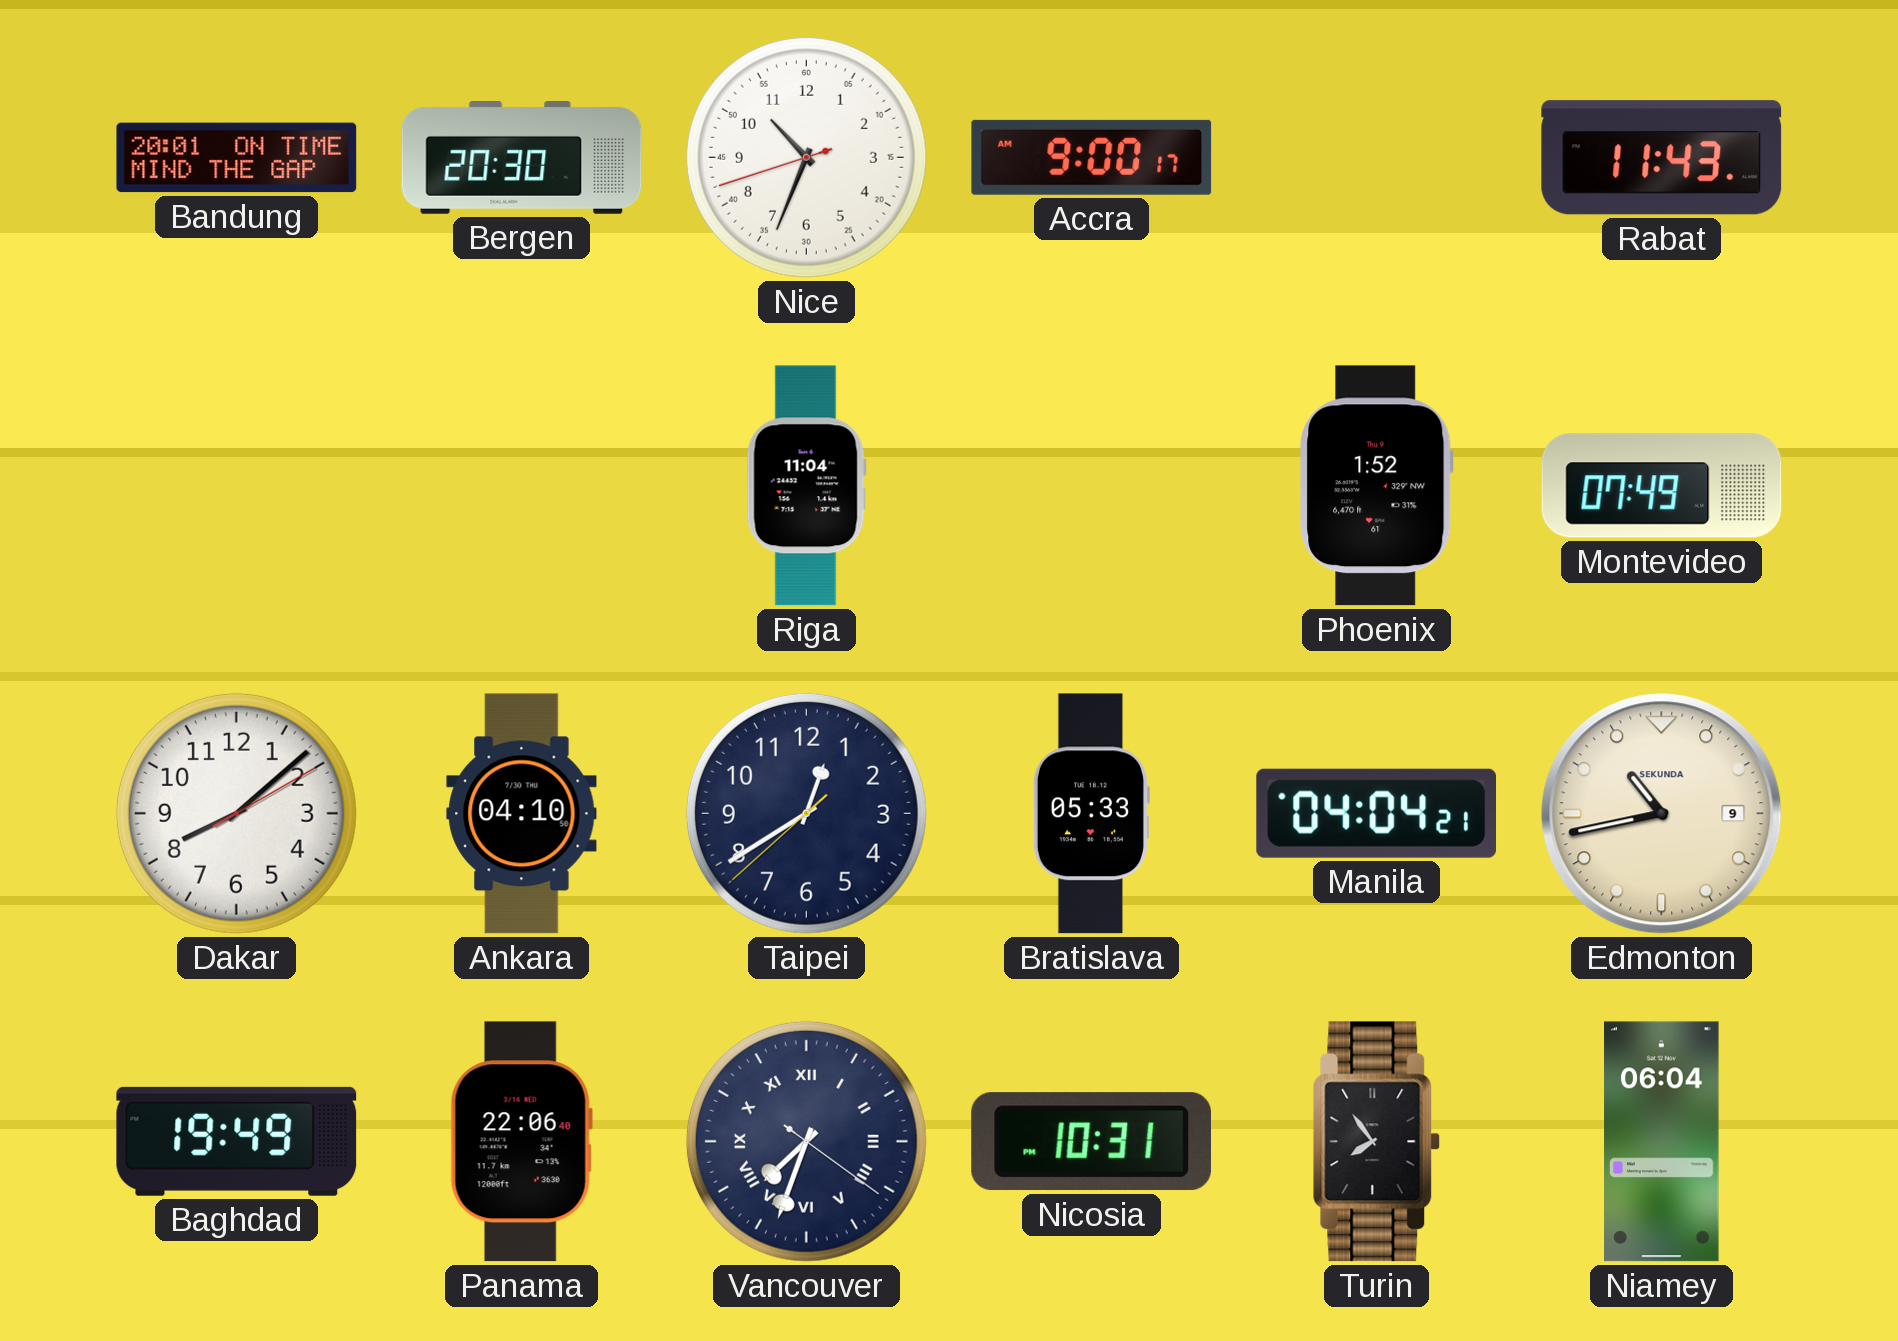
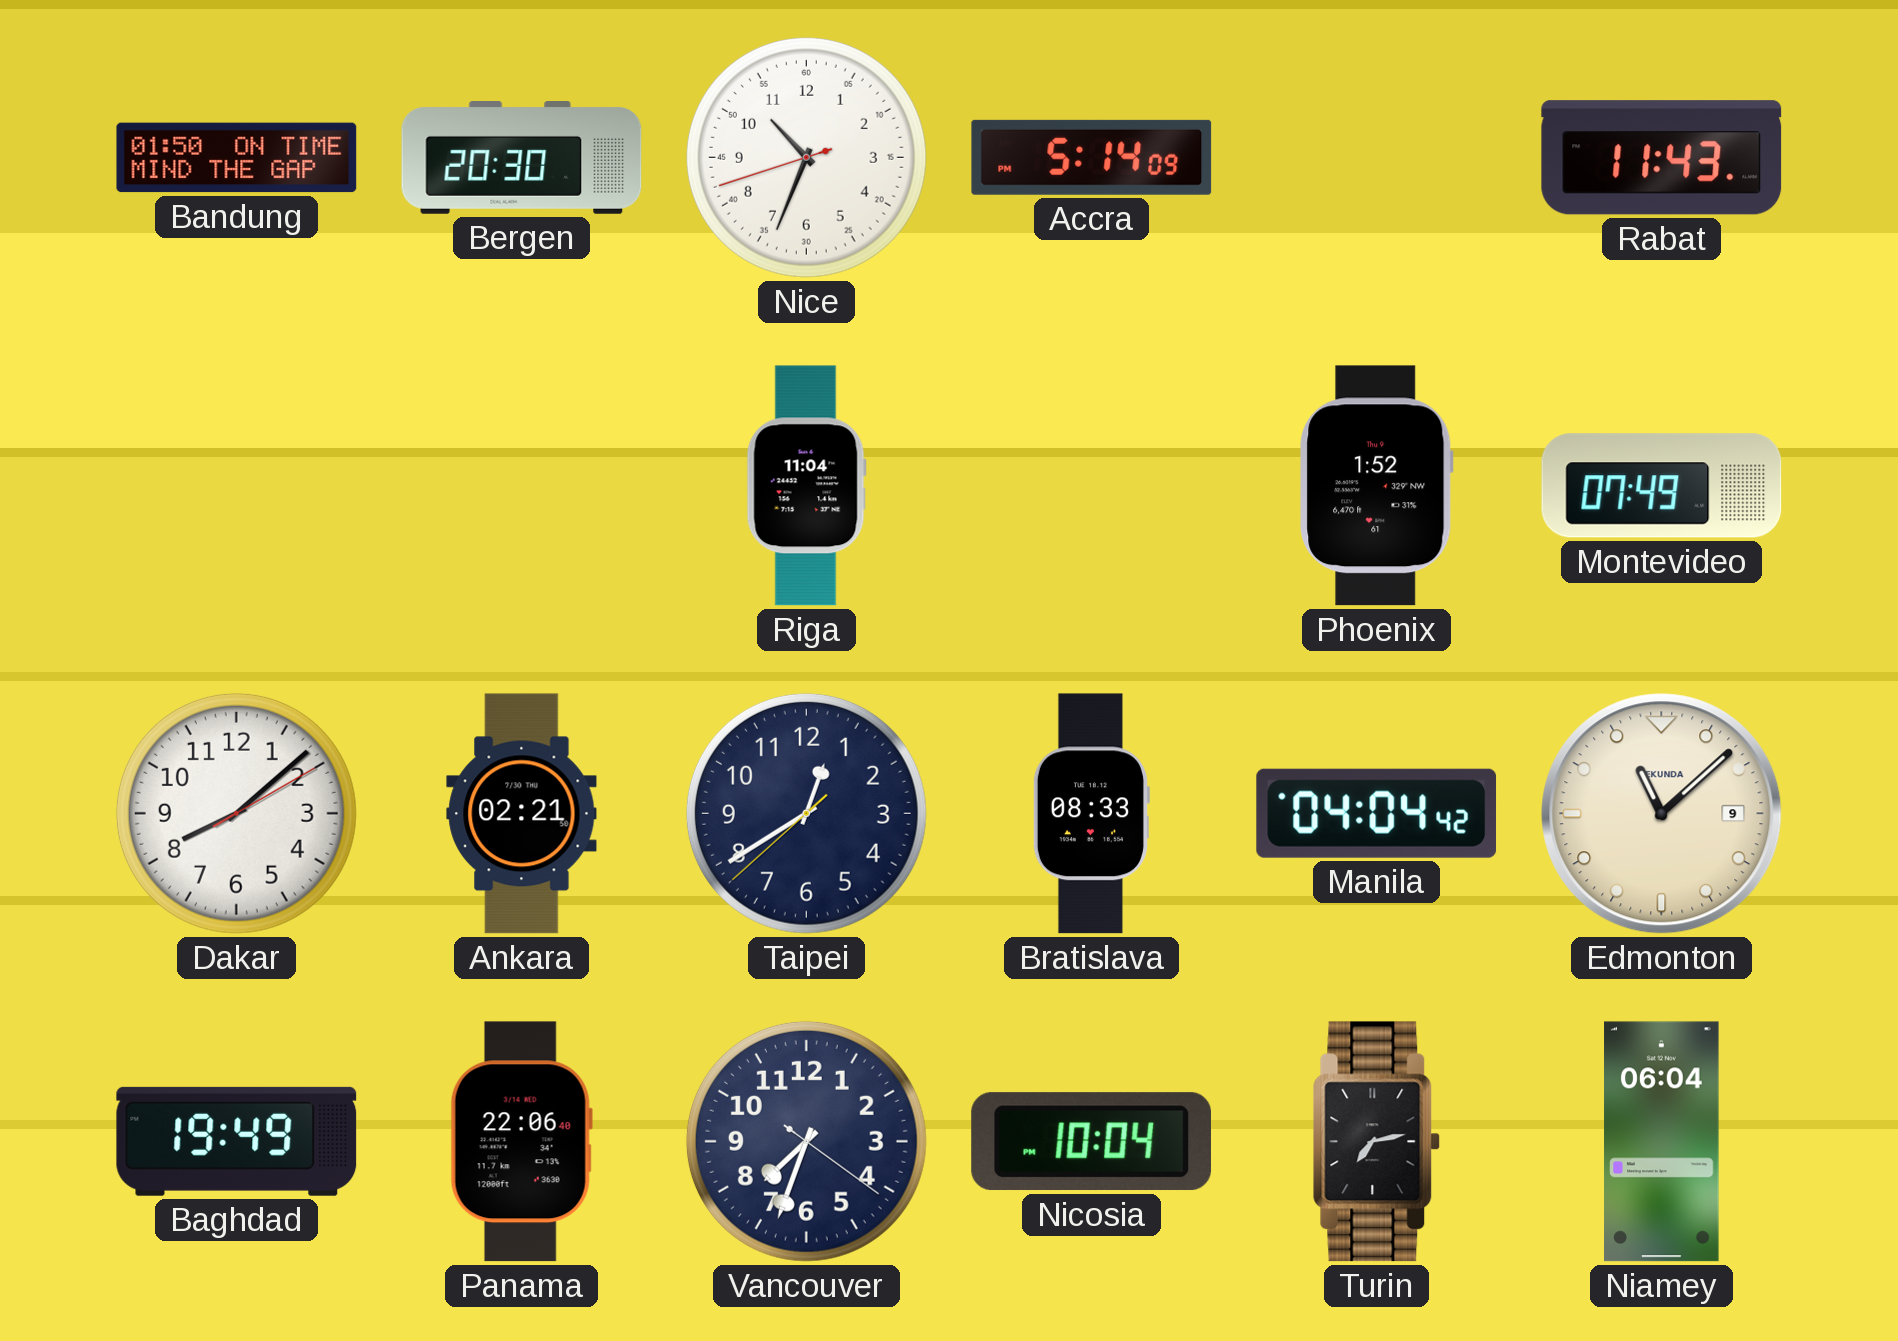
Bandung: 20:01 -> 01:50 (237, 158)
Accra: 9:00 -> 5:14 (1092, 157)
Ankara: 04:10 -> 02:21 (522, 814)
Bratislava: 05:33 -> 08:33 (1091, 814)
Manila: 04:04:21 -> 04:04:42 (1377, 813)
Edmonton: 10:43 -> 11:08 (1662, 814)
Vancouver numerals: Roman -> Arabic (806, 1141)
Nicosia: 10:31 -> 10:04 (1091, 1142)
Turin: 7:54 -> 7:13 (1377, 1142)
